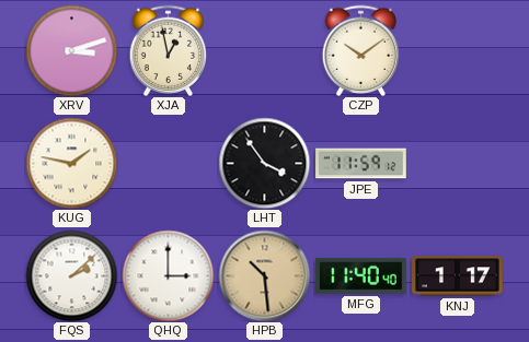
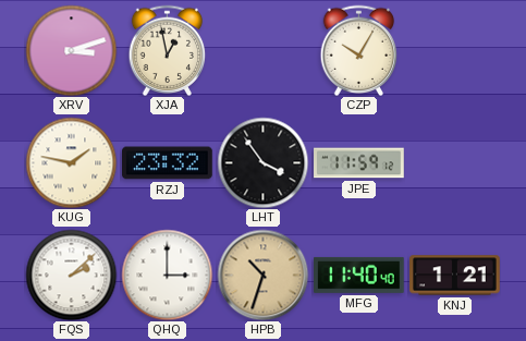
CZP: 10:09 -> 10:05 (359, 50)
RZJ: none -> 23:32 (168, 163)
HPB: 10:29 -> 10:33 (262, 275)
KNJ: 1:17 -> 1:21 (455, 276)
